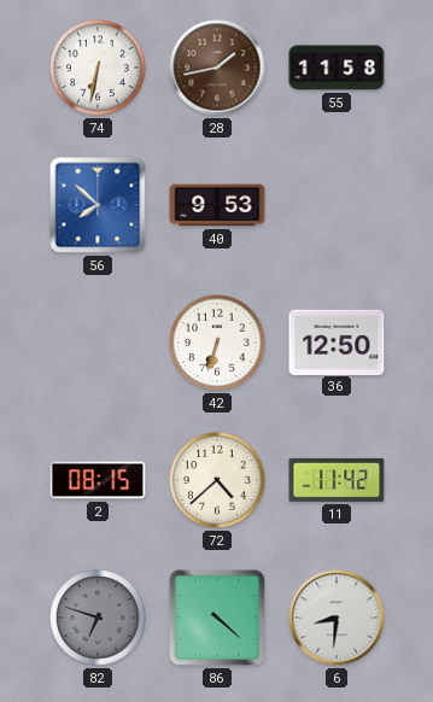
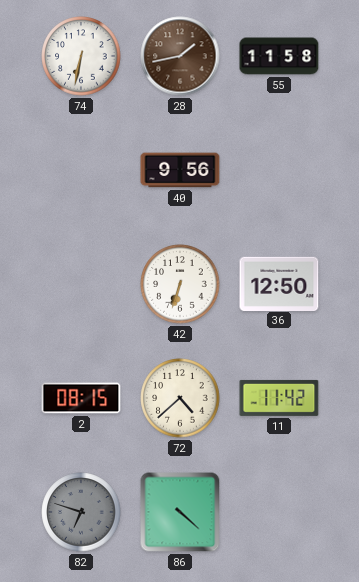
56: 7:52 -> none (98, 205)
40: 9:53 -> 9:56 (180, 170)
6: 8:31 -> none (337, 618)
